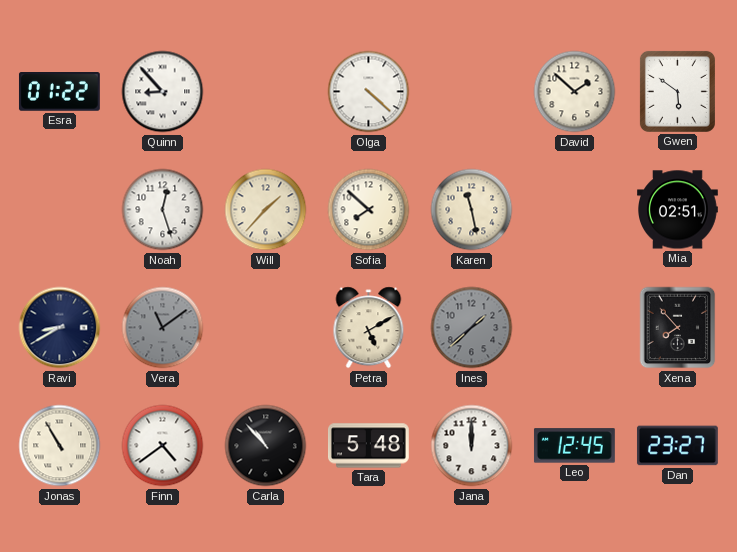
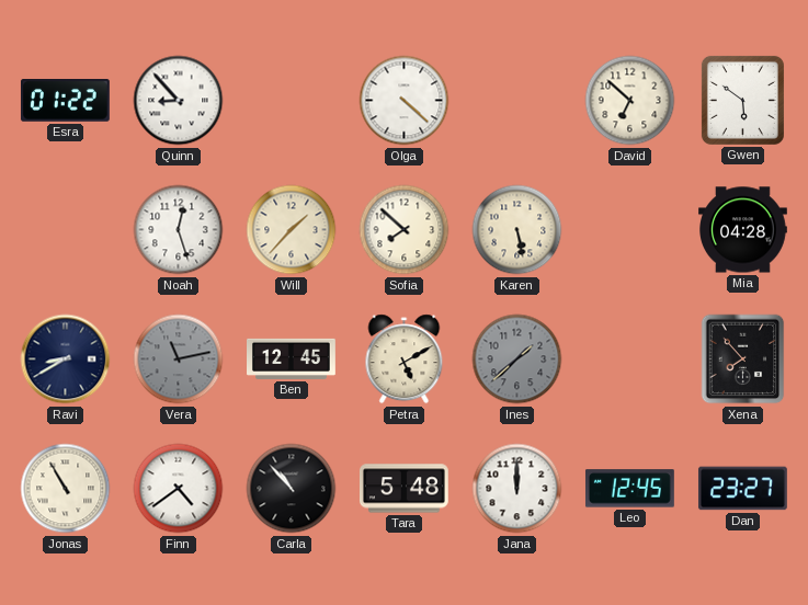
David: 1:52 -> 6:52 (630, 101)
Karen: 11:28 -> 5:28 (517, 230)
Mia: 02:51 -> 04:28 (743, 230)
Vera: 11:09 -> 11:13 (179, 359)
Ben: none -> 12:45 (292, 358)
